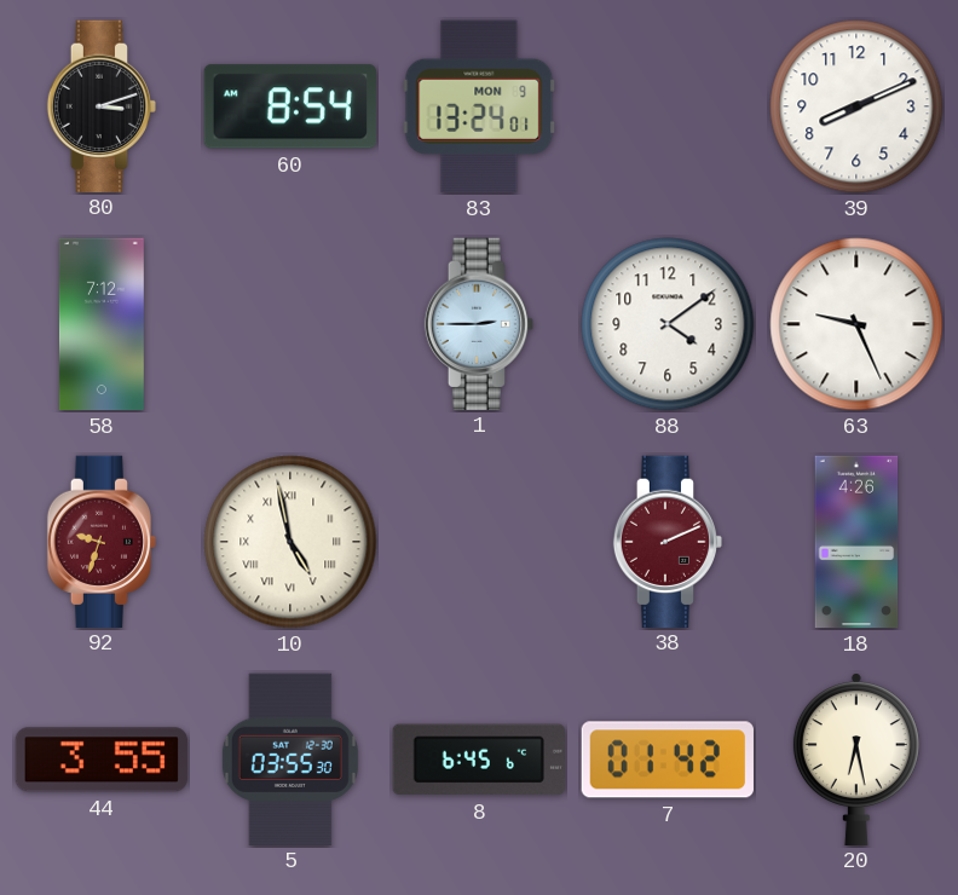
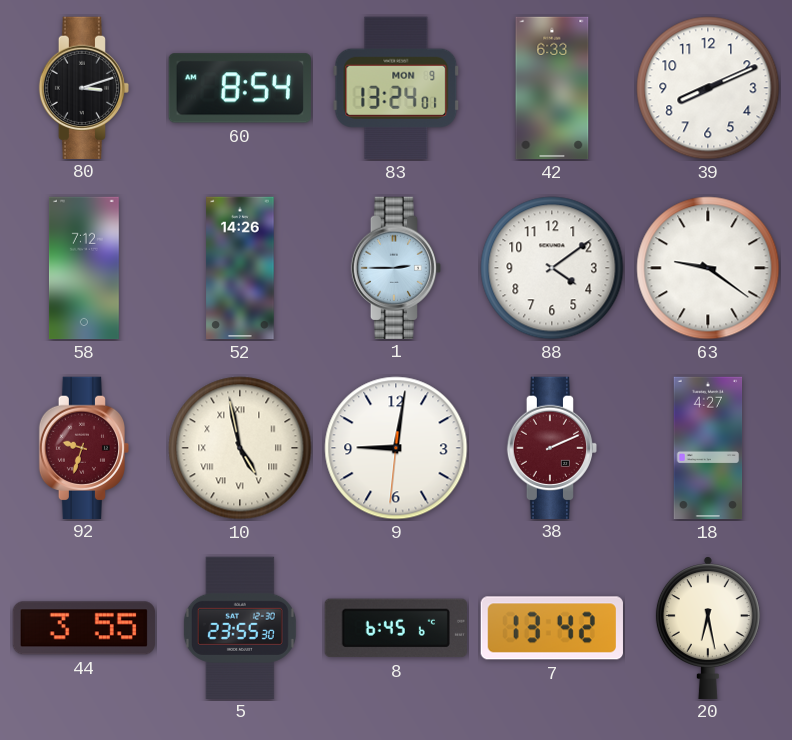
42: none -> 6:33 (552, 88)
52: none -> 14:26 (240, 268)
63: 9:26 -> 9:21 (708, 268)
9: none -> 9:01 (396, 448)
18: 4:26 -> 4:27 (708, 448)
5: 03:55 -> 23:55 (240, 627)
7: 01:42 -> 13:42 (552, 628)
